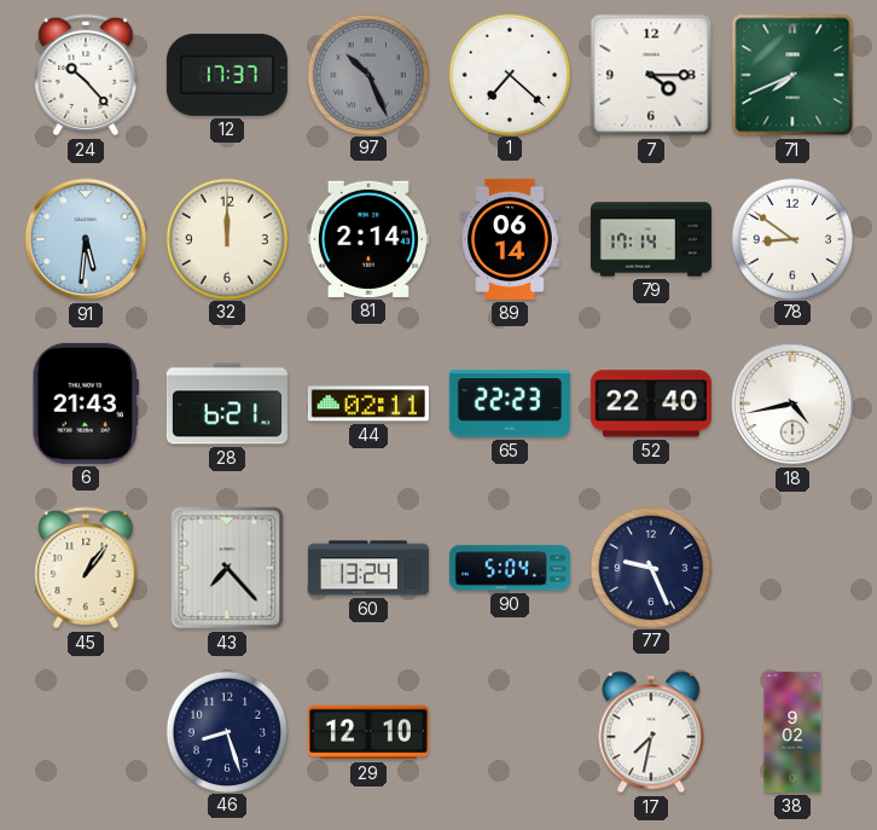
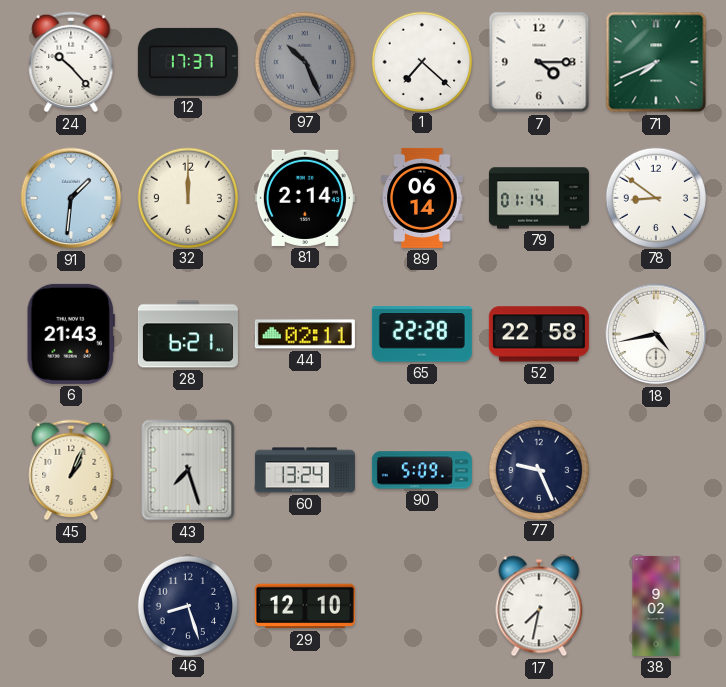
91: 5:31 -> 1:31 (71, 198)
79: 17:14 -> 01:14 (539, 198)
65: 22:23 -> 22:28 (422, 334)
52: 22:40 -> 22:58 (539, 334)
45: 1:06 -> 1:04 (71, 470)
43: 7:23 -> 7:27 (188, 470)
90: 5:04 -> 5:09 (422, 470)
